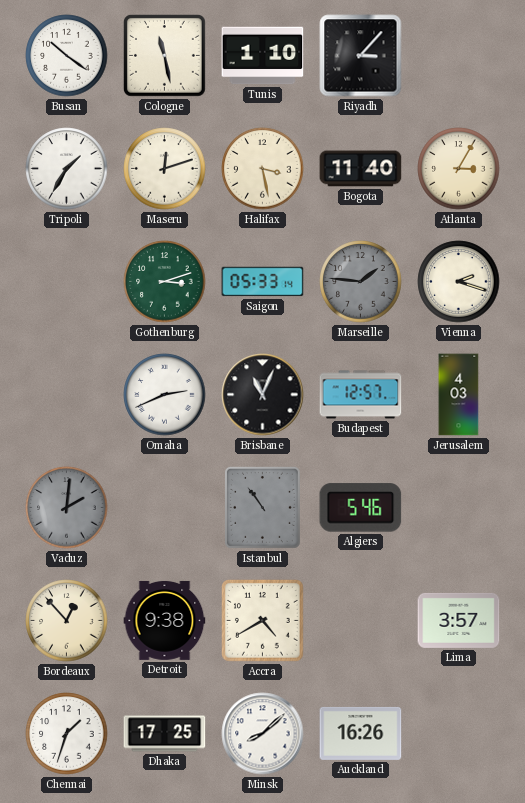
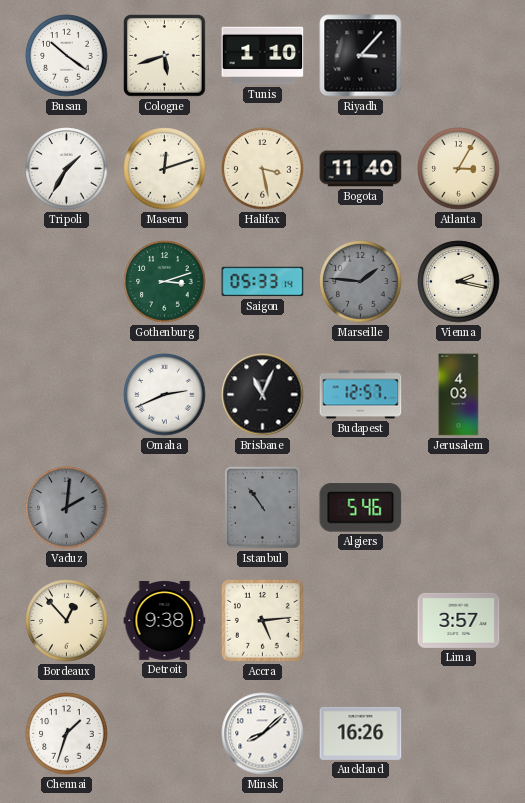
Cologne: 11:28 -> 5:42 (165, 56)
Vienna: 2:18 -> 2:17 (459, 282)
Accra: 4:40 -> 5:14 (263, 621)
Dhaka: 17:25 -> none (165, 734)
